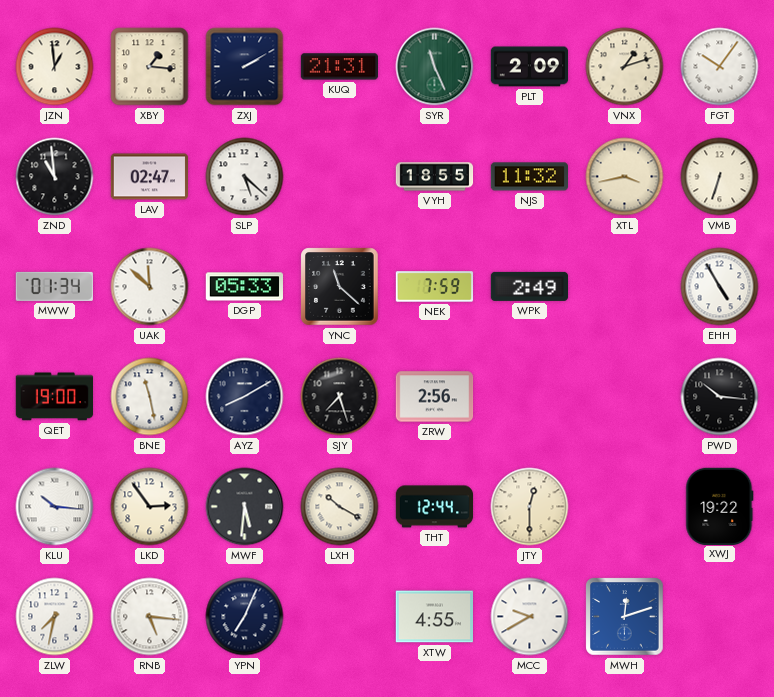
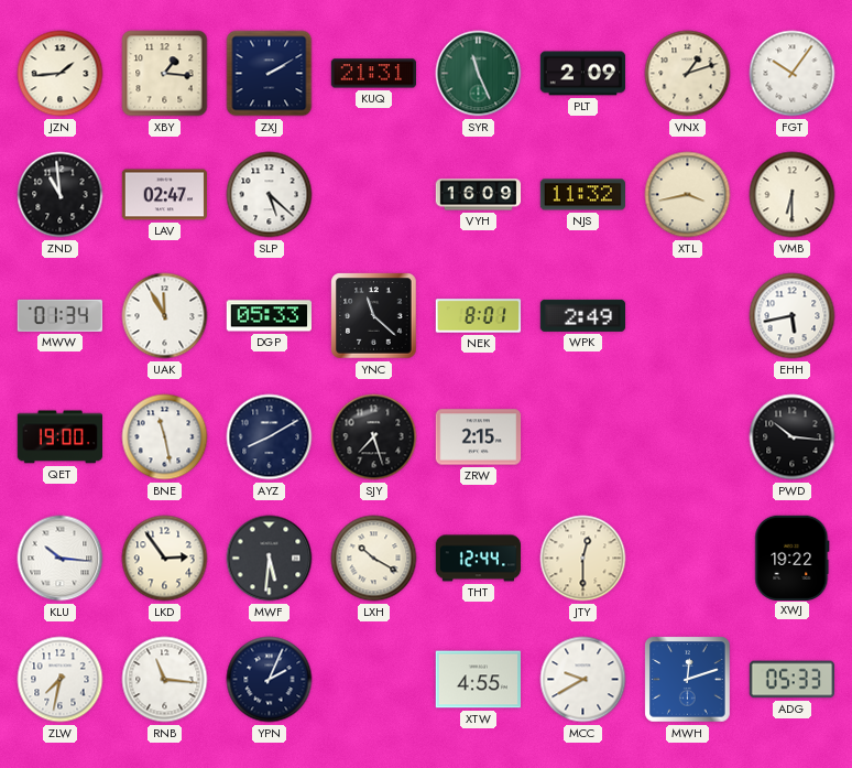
JZN: 12:59 -> 1:44 (61, 74)
VYH: 18:55 -> 16:09 (479, 195)
VMB: 6:33 -> 6:30 (793, 195)
UAK: 11:52 -> 11:55 (165, 316)
NEK: 7:59 -> 8:01 (479, 316)
EHH: 4:55 -> 5:43 (793, 316)
ZRW: 2:56 -> 2:15 (479, 437)
RNB: 5:16 -> 11:16 (165, 680)
YPN: 7:04 -> 2:04 (270, 680)
ADG: none -> 05:33 (791, 680)
